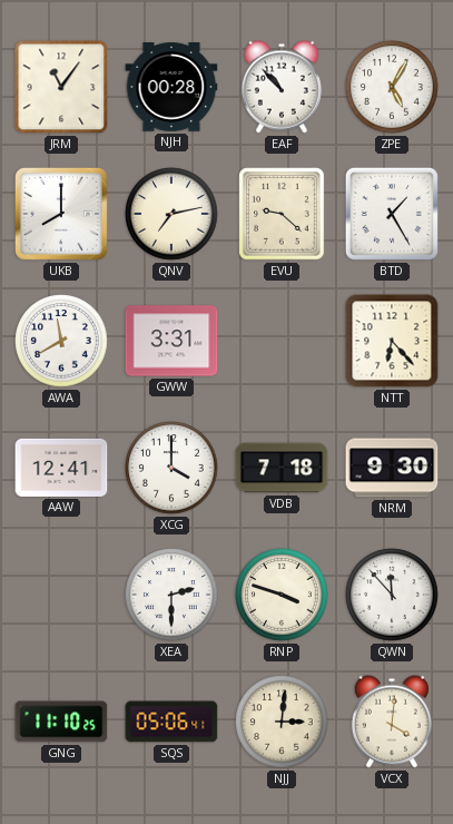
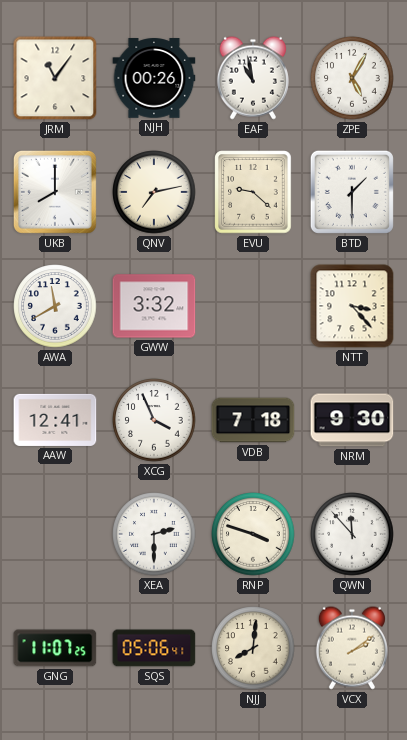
NJH: 00:28 -> 00:26 (154, 78)
EAF: 10:53 -> 10:58 (253, 78)
BTD: 1:25 -> 1:30 (352, 192)
GWW: 3:31 -> 3:32 (154, 306)
NTT: 6:23 -> 3:23 (352, 306)
XCG: 4:00 -> 3:56 (154, 420)
GNG: 11:10 -> 11:07 (55, 648)
NJJ: 3:01 -> 8:01 (253, 648)
VCX: 4:01 -> 2:09 (352, 648)
